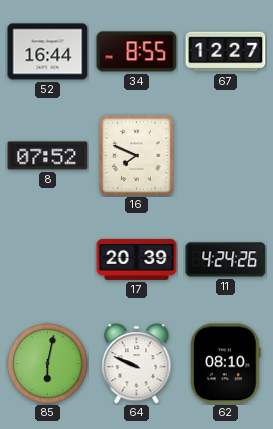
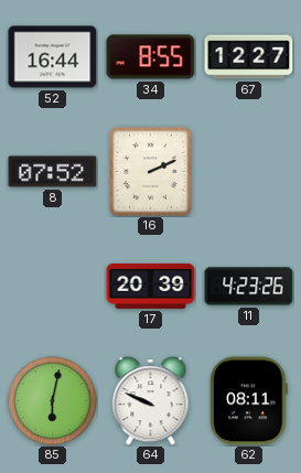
16: 7:49 -> 2:11 (151, 172)
11: 4:24 -> 4:23 (249, 287)
62: 08:10 -> 08:11 (249, 401)
